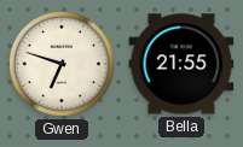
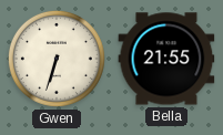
Gwen: 6:48 -> 6:33 (57, 59)
